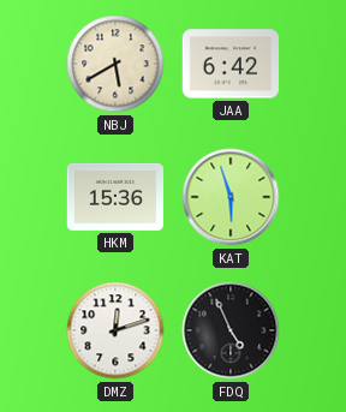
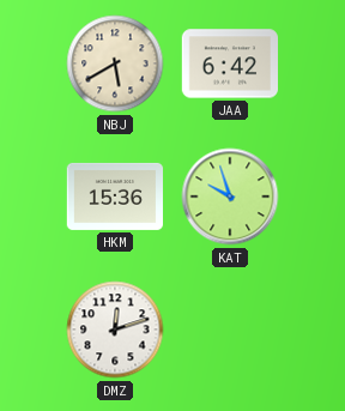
KAT: 5:57 -> 9:57 (230, 197)
FDQ: 4:56 -> none (231, 330)
